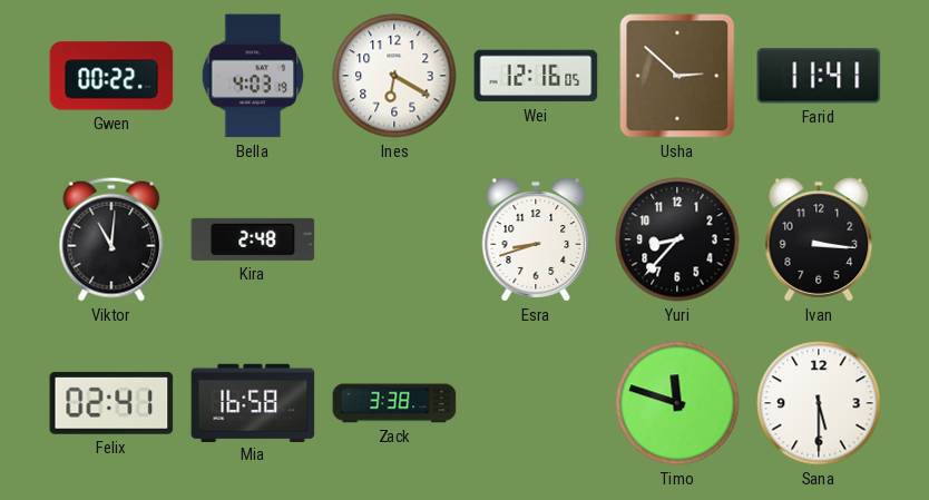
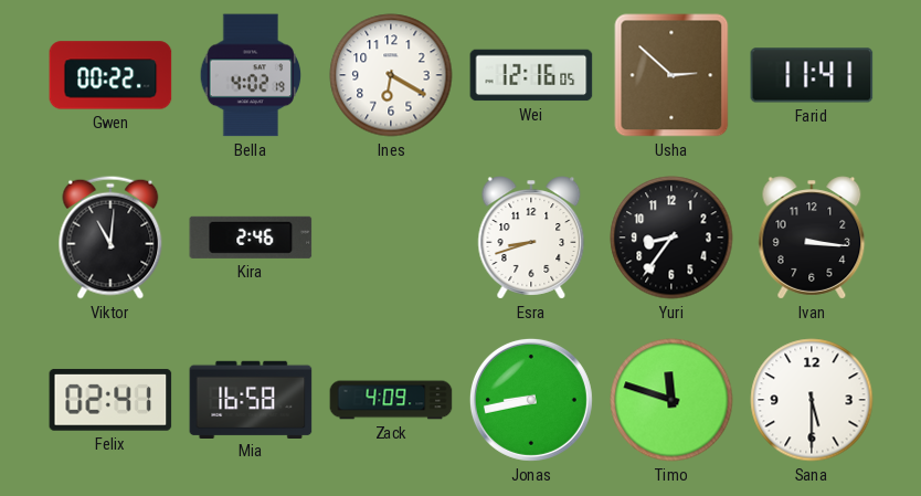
Bella: 4:03 -> 4:02 (251, 75)
Kira: 2:48 -> 2:46 (251, 238)
Yuri: 8:37 -> 8:36 (671, 238)
Zack: 3:38 -> 4:09 (391, 400)
Jonas: none -> 8:43 (531, 400)
